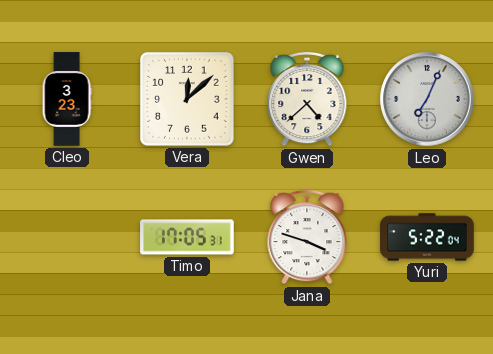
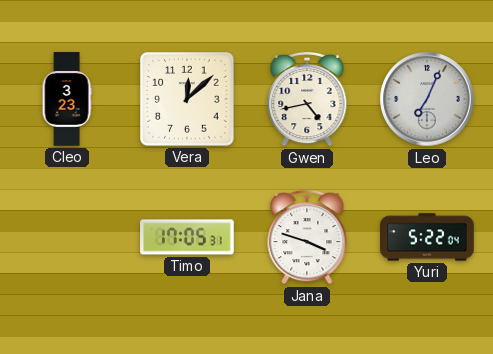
Gwen: 4:38 -> 4:43 (307, 99)
